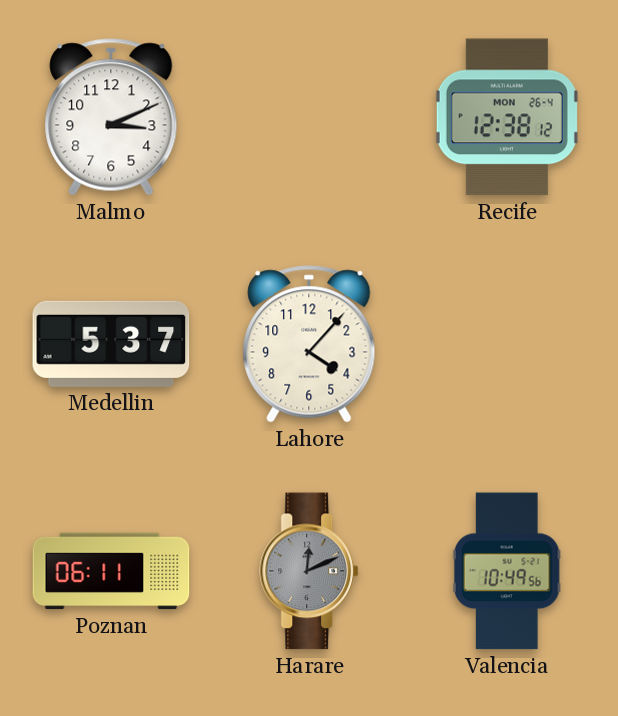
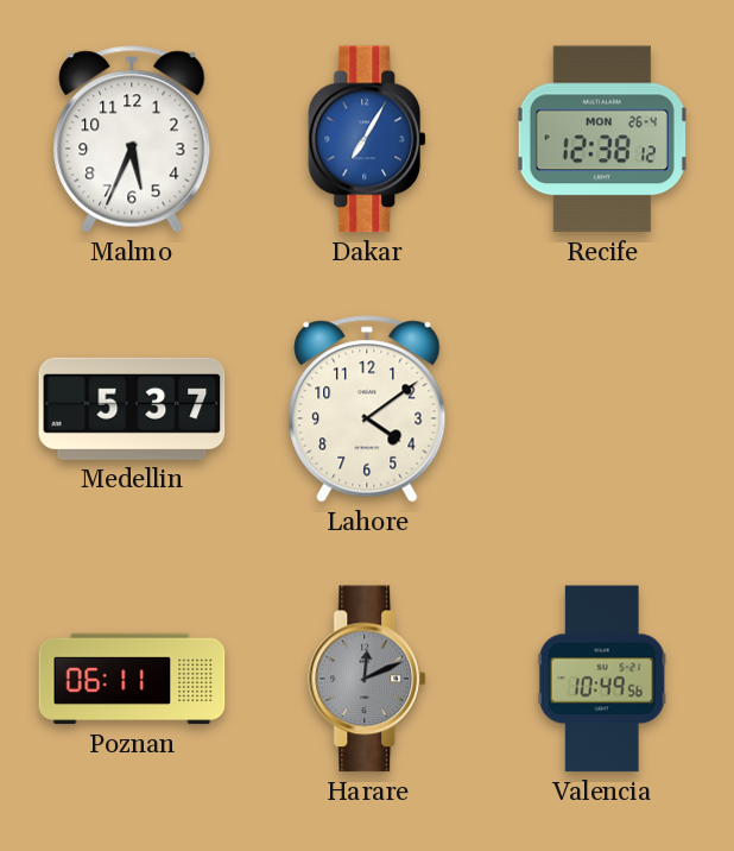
Malmo: 3:11 -> 5:34 (132, 139)
Dakar: none -> 7:05 (368, 139)
Lahore: 4:07 -> 4:09 (367, 409)
